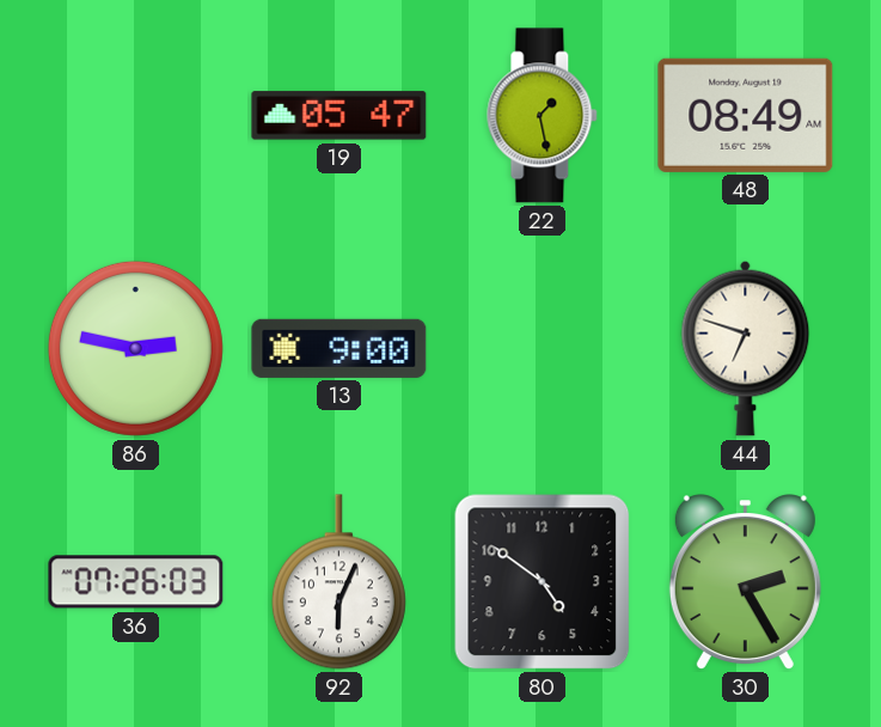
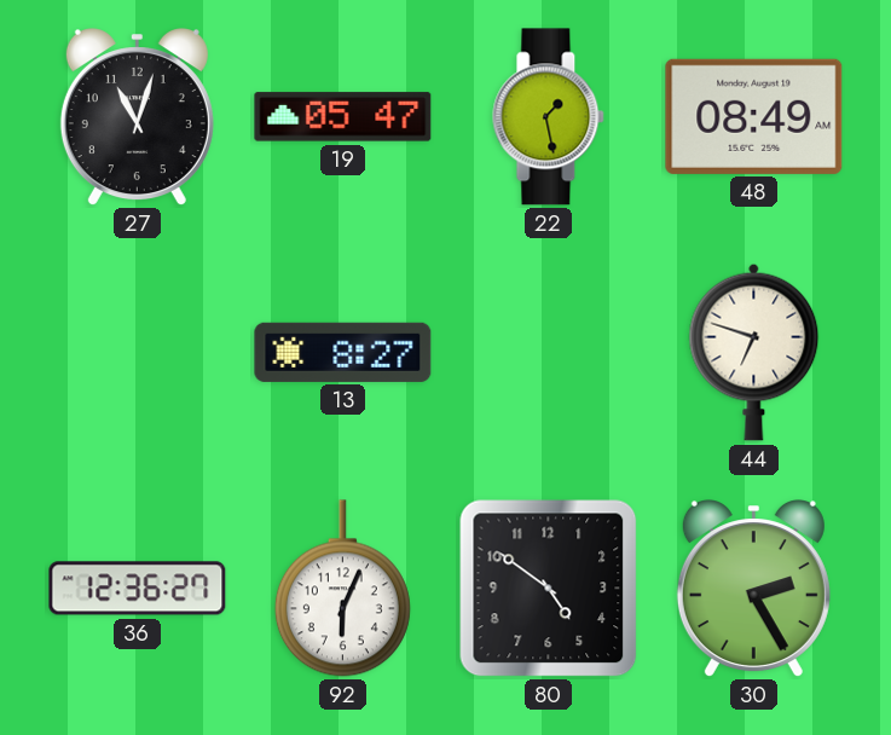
27: none -> 11:03 (137, 117)
86: 2:47 -> none (135, 348)
13: 9:00 -> 8:27 (343, 352)
36: 07:26 -> 12:36 (138, 589)
